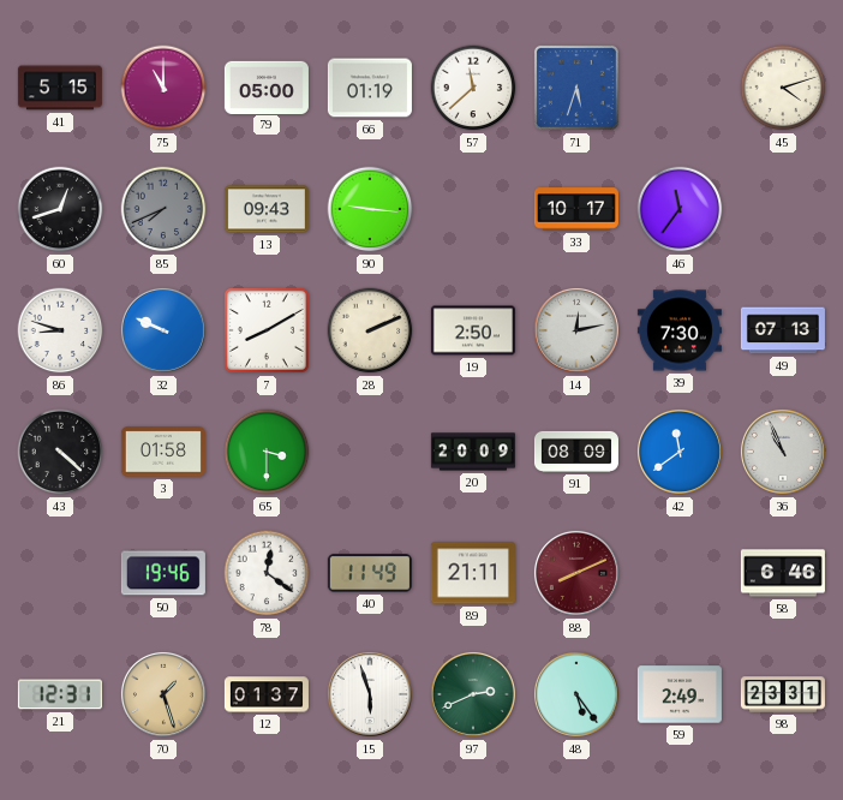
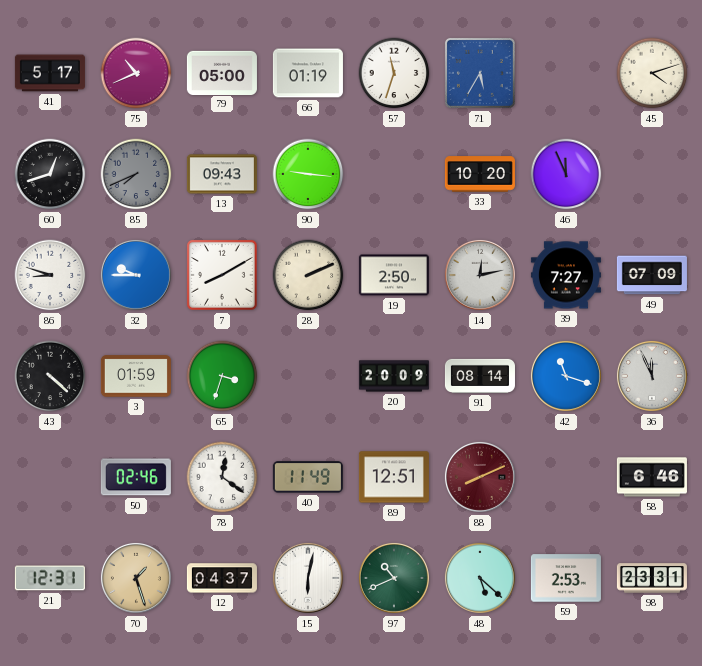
41: 5:15 -> 5:17 (50, 73)
75: 11:00 -> 10:41 (136, 73)
57: 11:38 -> 11:33 (394, 73)
71: 5:33 -> 5:35 (480, 73)
33: 10:17 -> 10:20 (480, 174)
46: 11:36 -> 11:56 (566, 174)
32: 9:49 -> 9:45 (136, 275)
39: 7:30 -> 7:27 (566, 275)
49: 07:13 -> 07:09 (652, 275)
3: 01:58 -> 01:59 (136, 376)
65: 3:30 -> 3:33 (222, 376)
91: 08:09 -> 08:14 (480, 376)
42: 11:39 -> 11:18 (566, 376)
36: 10:56 -> 11:56 (652, 376)
50: 19:46 -> 02:46 (136, 477)
89: 21:11 -> 12:51 (394, 477)
12: 01:37 -> 04:37 (222, 578)
15: 5:57 -> 6:02 (308, 578)
97: 2:41 -> 10:41 (394, 578)
48: 5:24 -> 5:22 (480, 578)
59: 2:49 -> 2:53 (566, 578)
